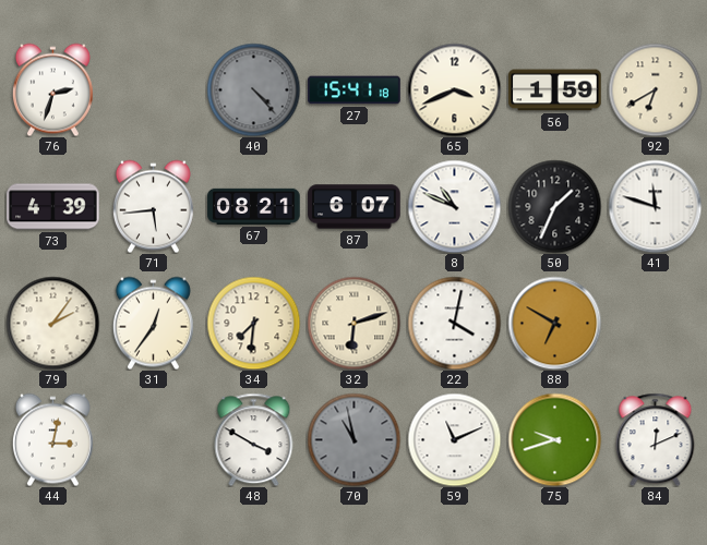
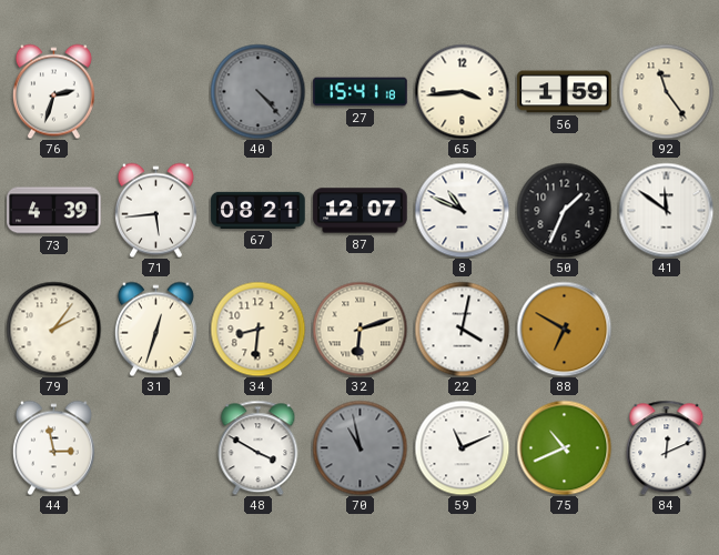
65: 3:41 -> 3:44 (462, 91)
92: 6:40 -> 11:24 (666, 91)
87: 6:07 -> 12:07 (361, 211)
41: 11:48 -> 11:51 (666, 210)
31: 12:36 -> 12:33 (155, 329)
34: 7:31 -> 8:31 (257, 329)
44: 3:02 -> 2:58 (53, 447)
75: 9:42 -> 10:41 (564, 447)
